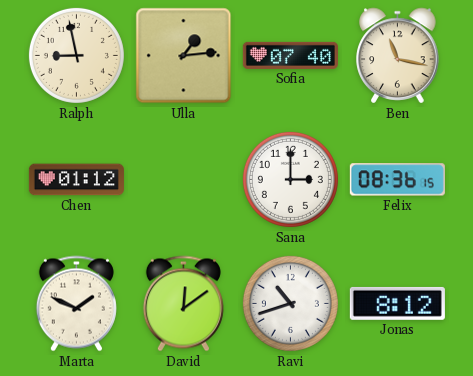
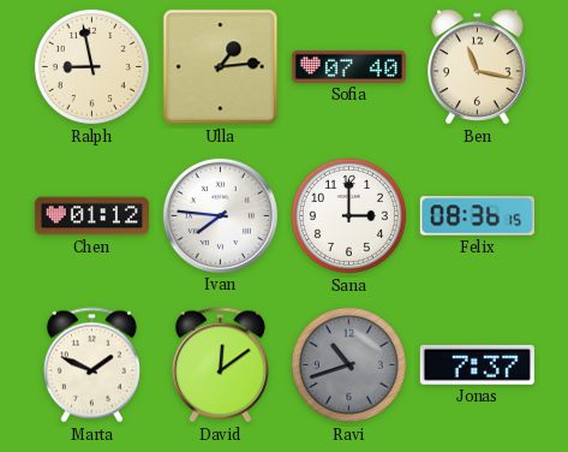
Ivan: none -> 7:46 (220, 215)
Ravi dial: white -> grey (348, 364)
Jonas: 8:12 -> 7:37 (477, 364)
